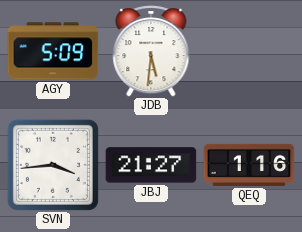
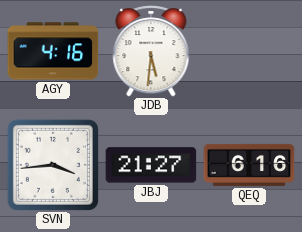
AGY: 5:09 -> 4:16 (53, 51)
QEQ: 1:16 -> 6:16 (249, 165)
